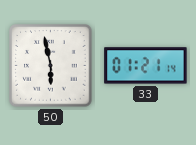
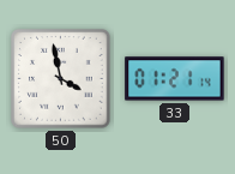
50: 5:58 -> 3:58 (61, 79)
